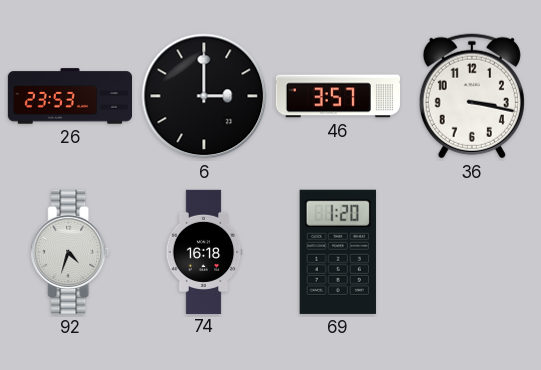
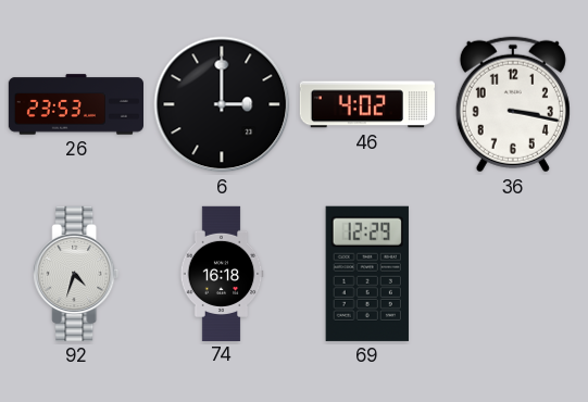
46: 3:57 -> 4:02 (367, 104)
69: 1:20 -> 12:29 (367, 274)
